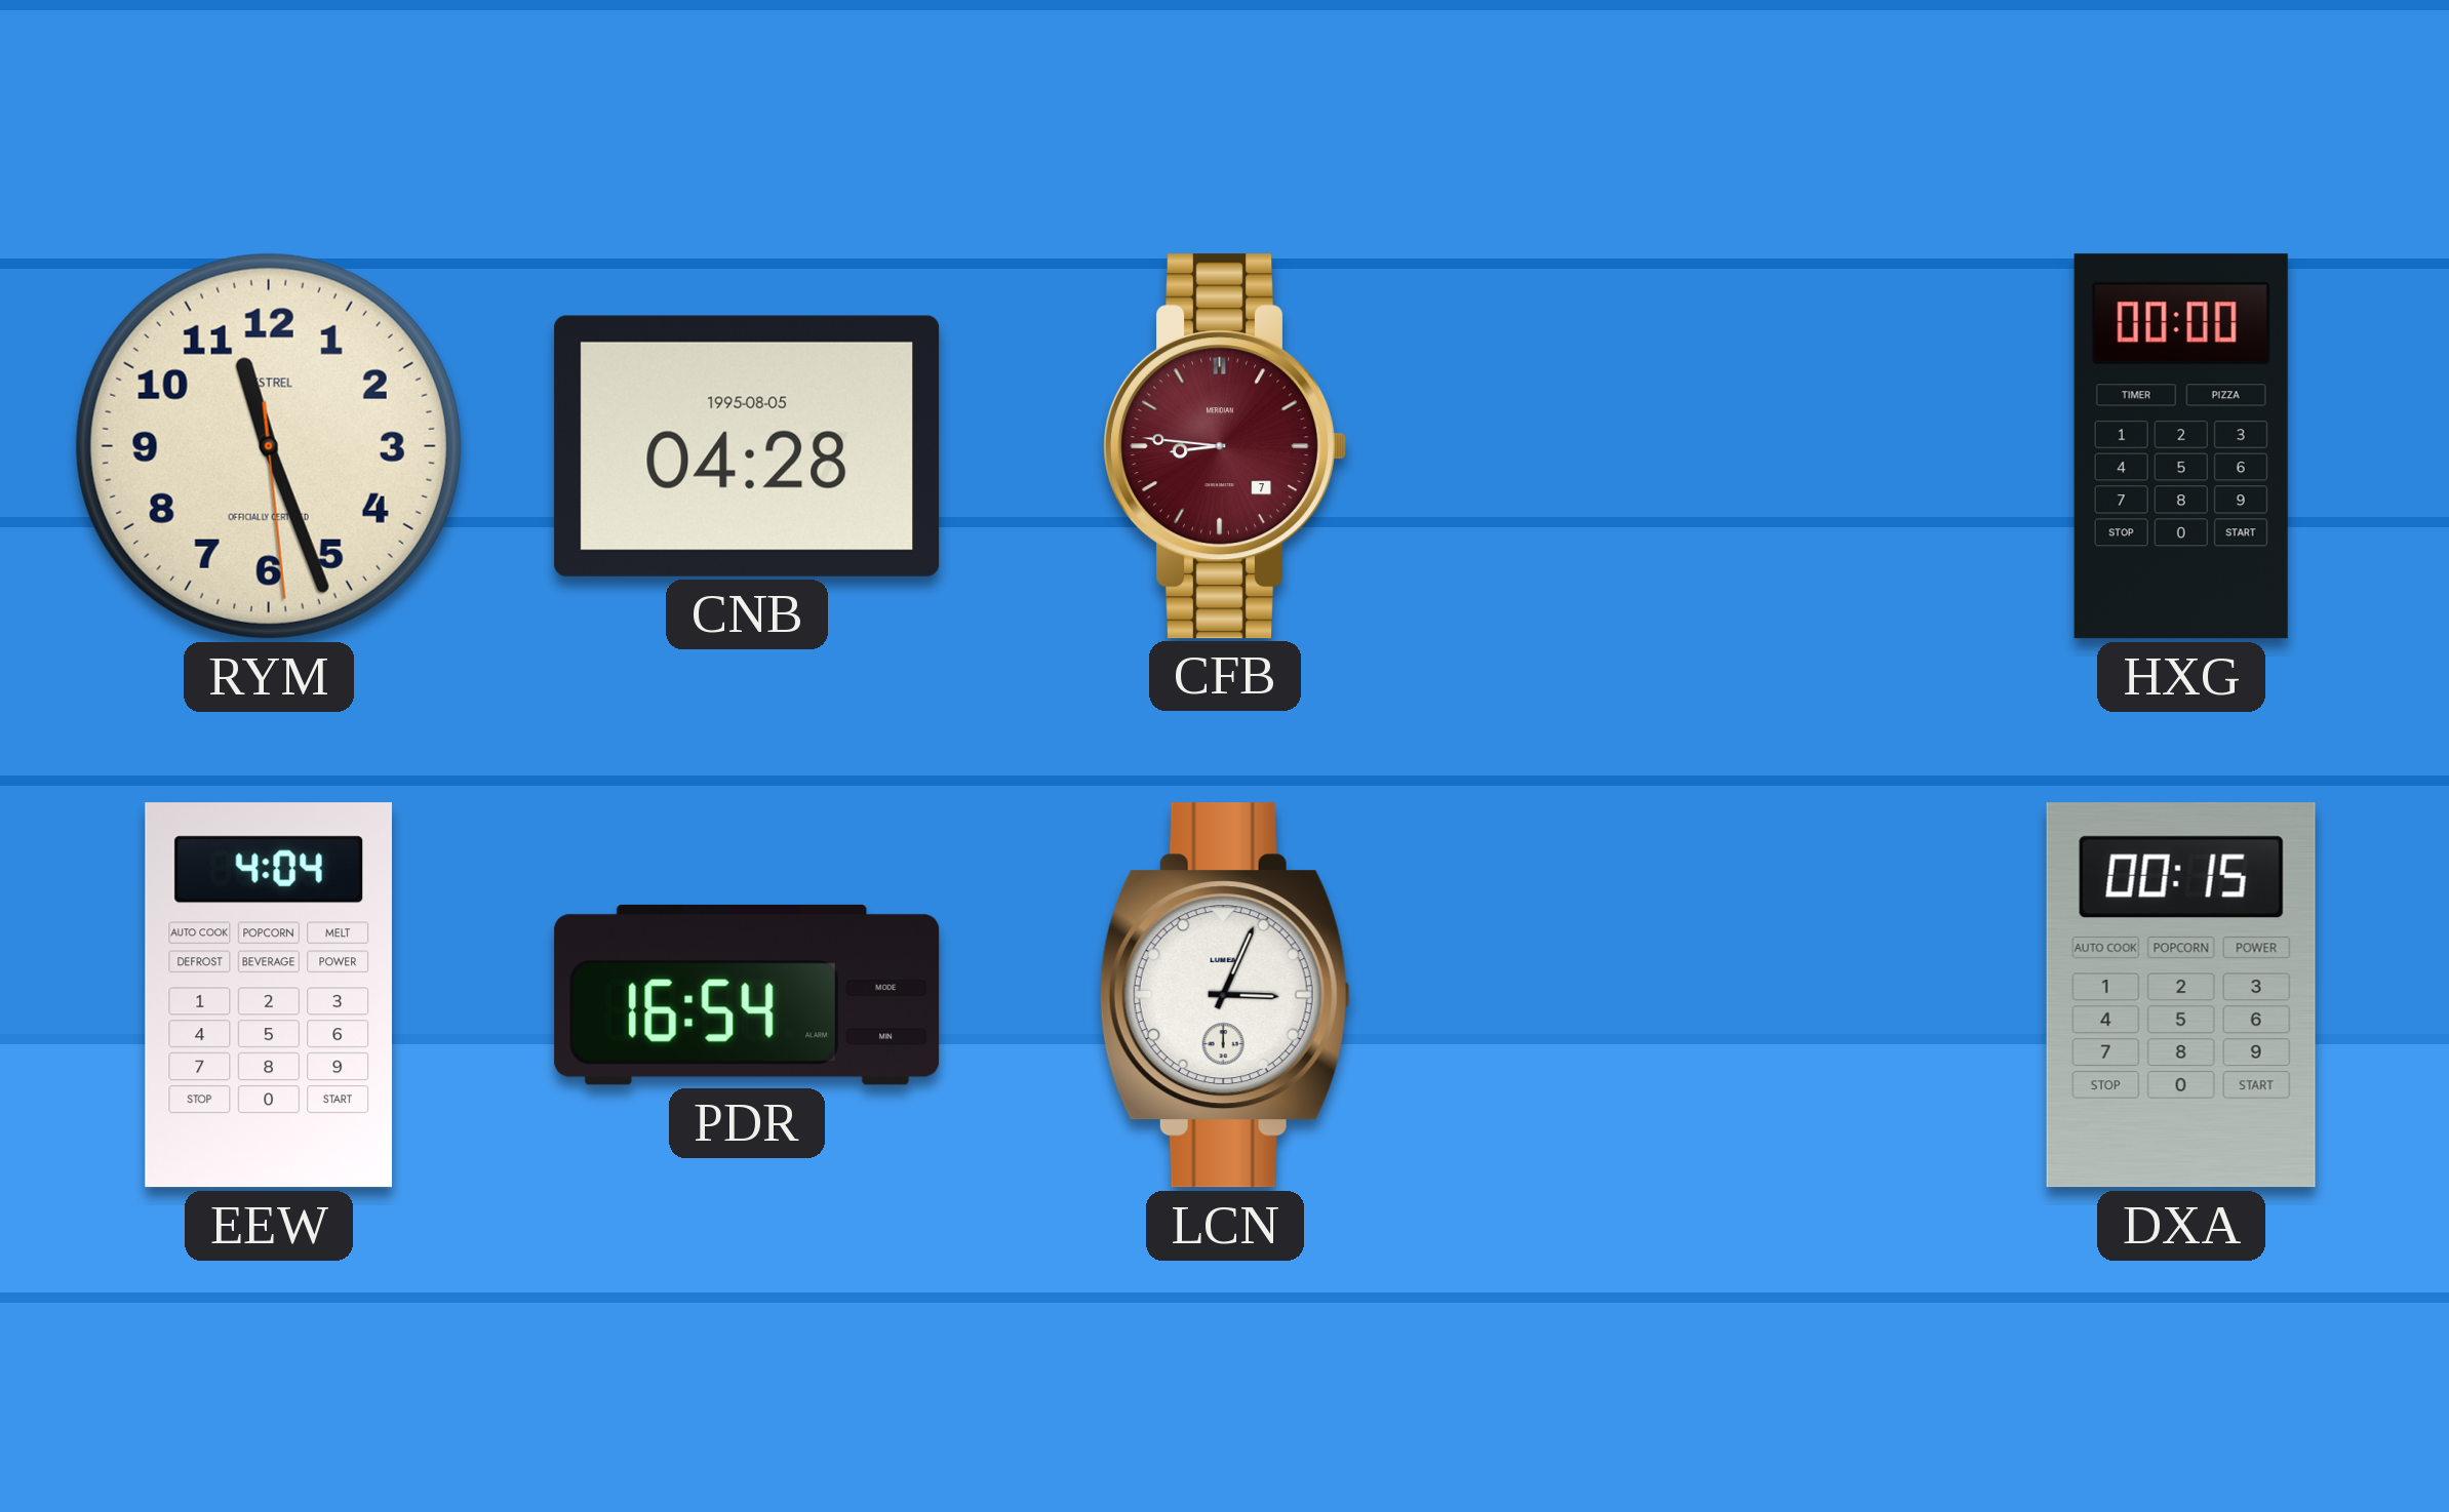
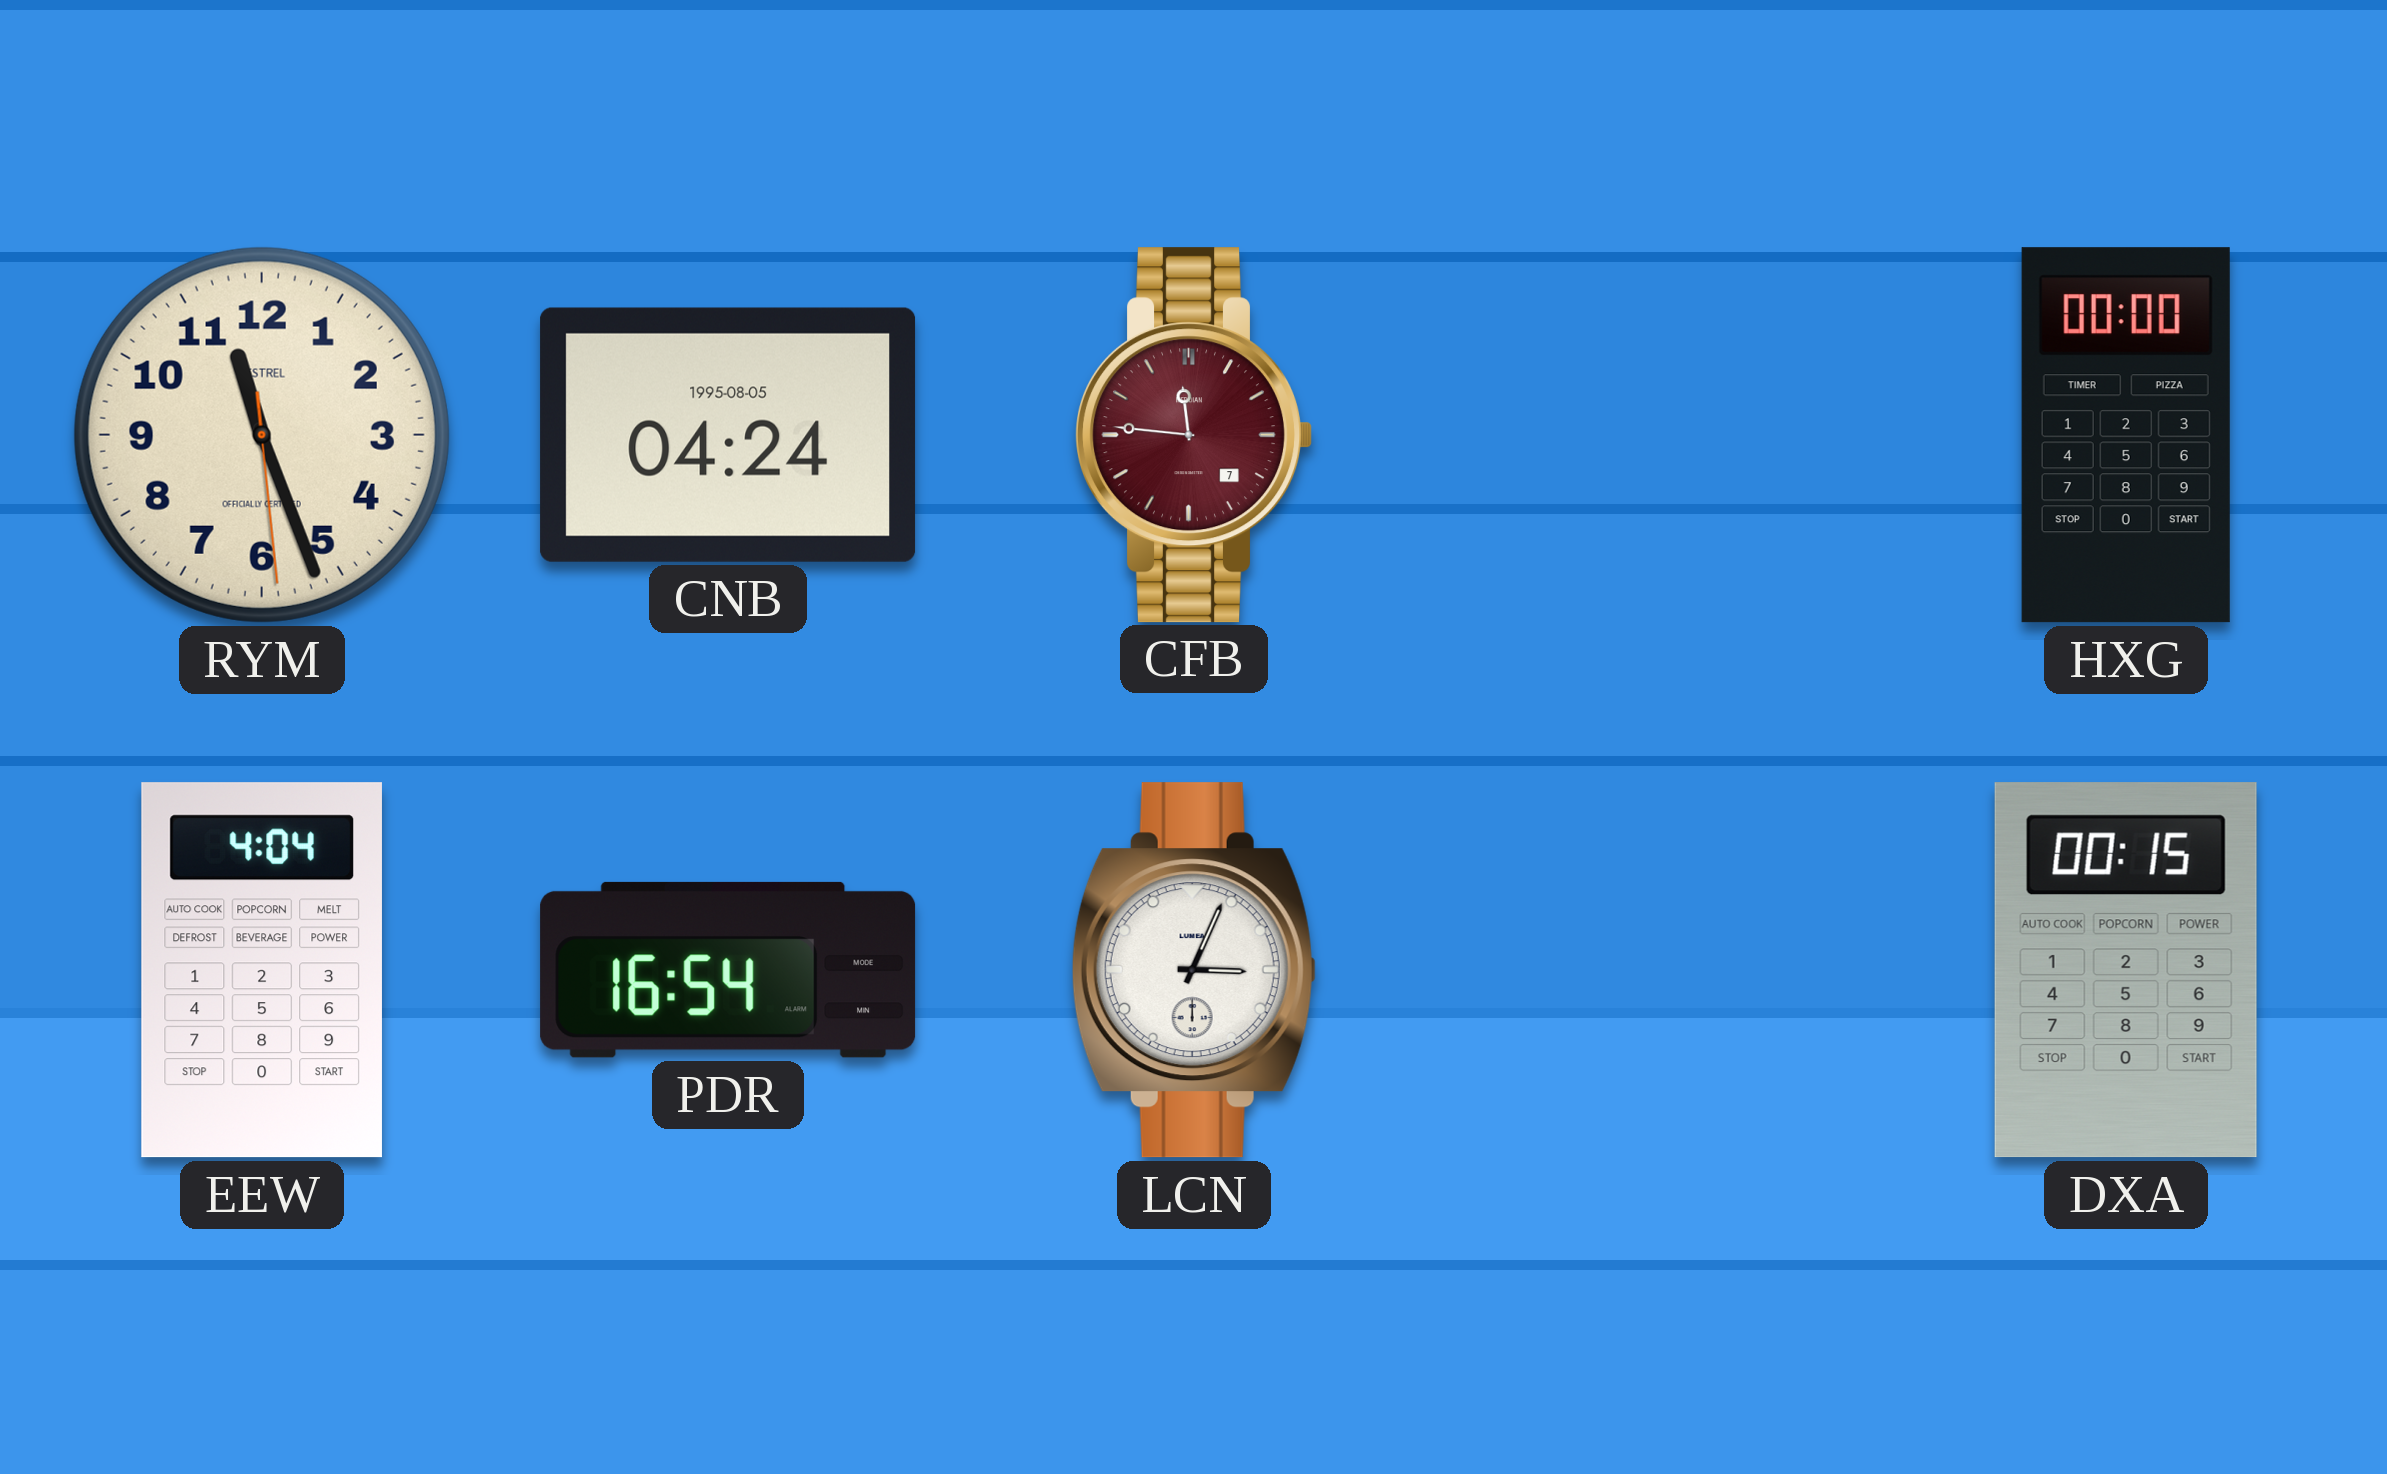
CNB: 04:28 -> 04:24 (728, 435)
CFB: 8:46 -> 11:46 (1194, 435)
